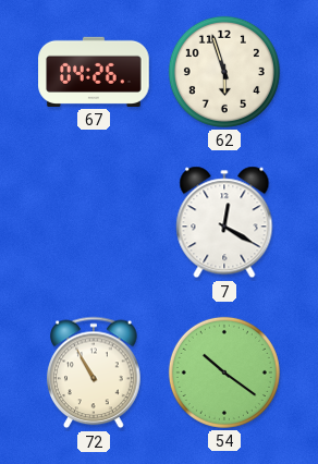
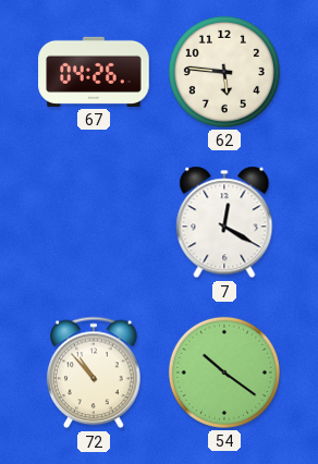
62: 5:57 -> 5:46 (224, 72)
72: 10:55 -> 10:53 (94, 373)
